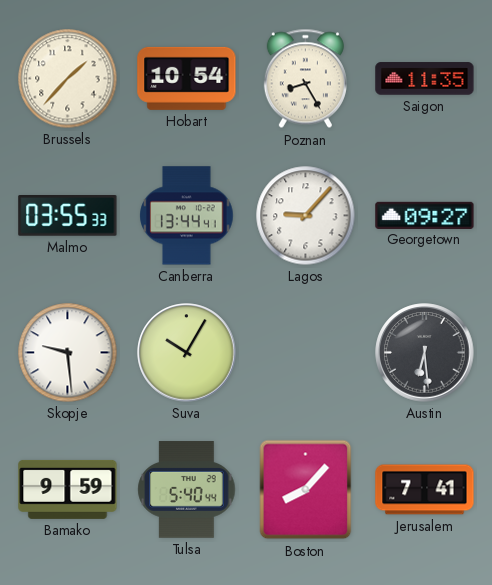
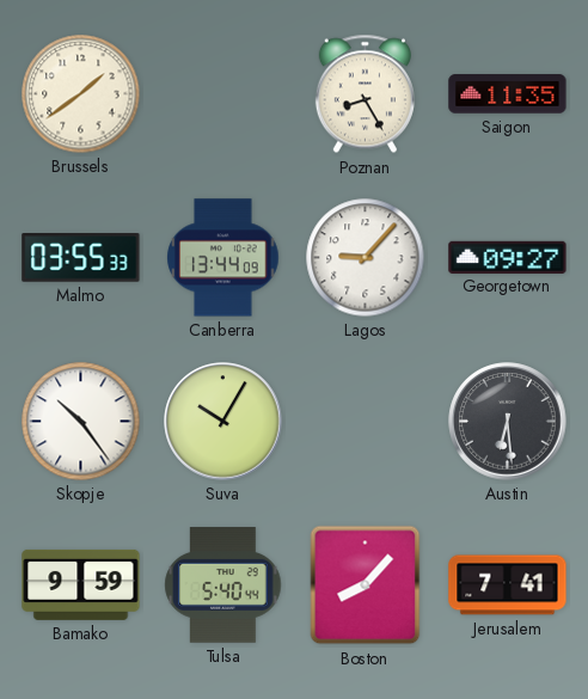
Brussels: 1:37 -> 1:39 (81, 94)
Hobart: 10:54 -> none (187, 78)
Canberra: 13:44:41 -> 13:44:09 (223, 258)
Skopje: 9:29 -> 10:24 (81, 422)
